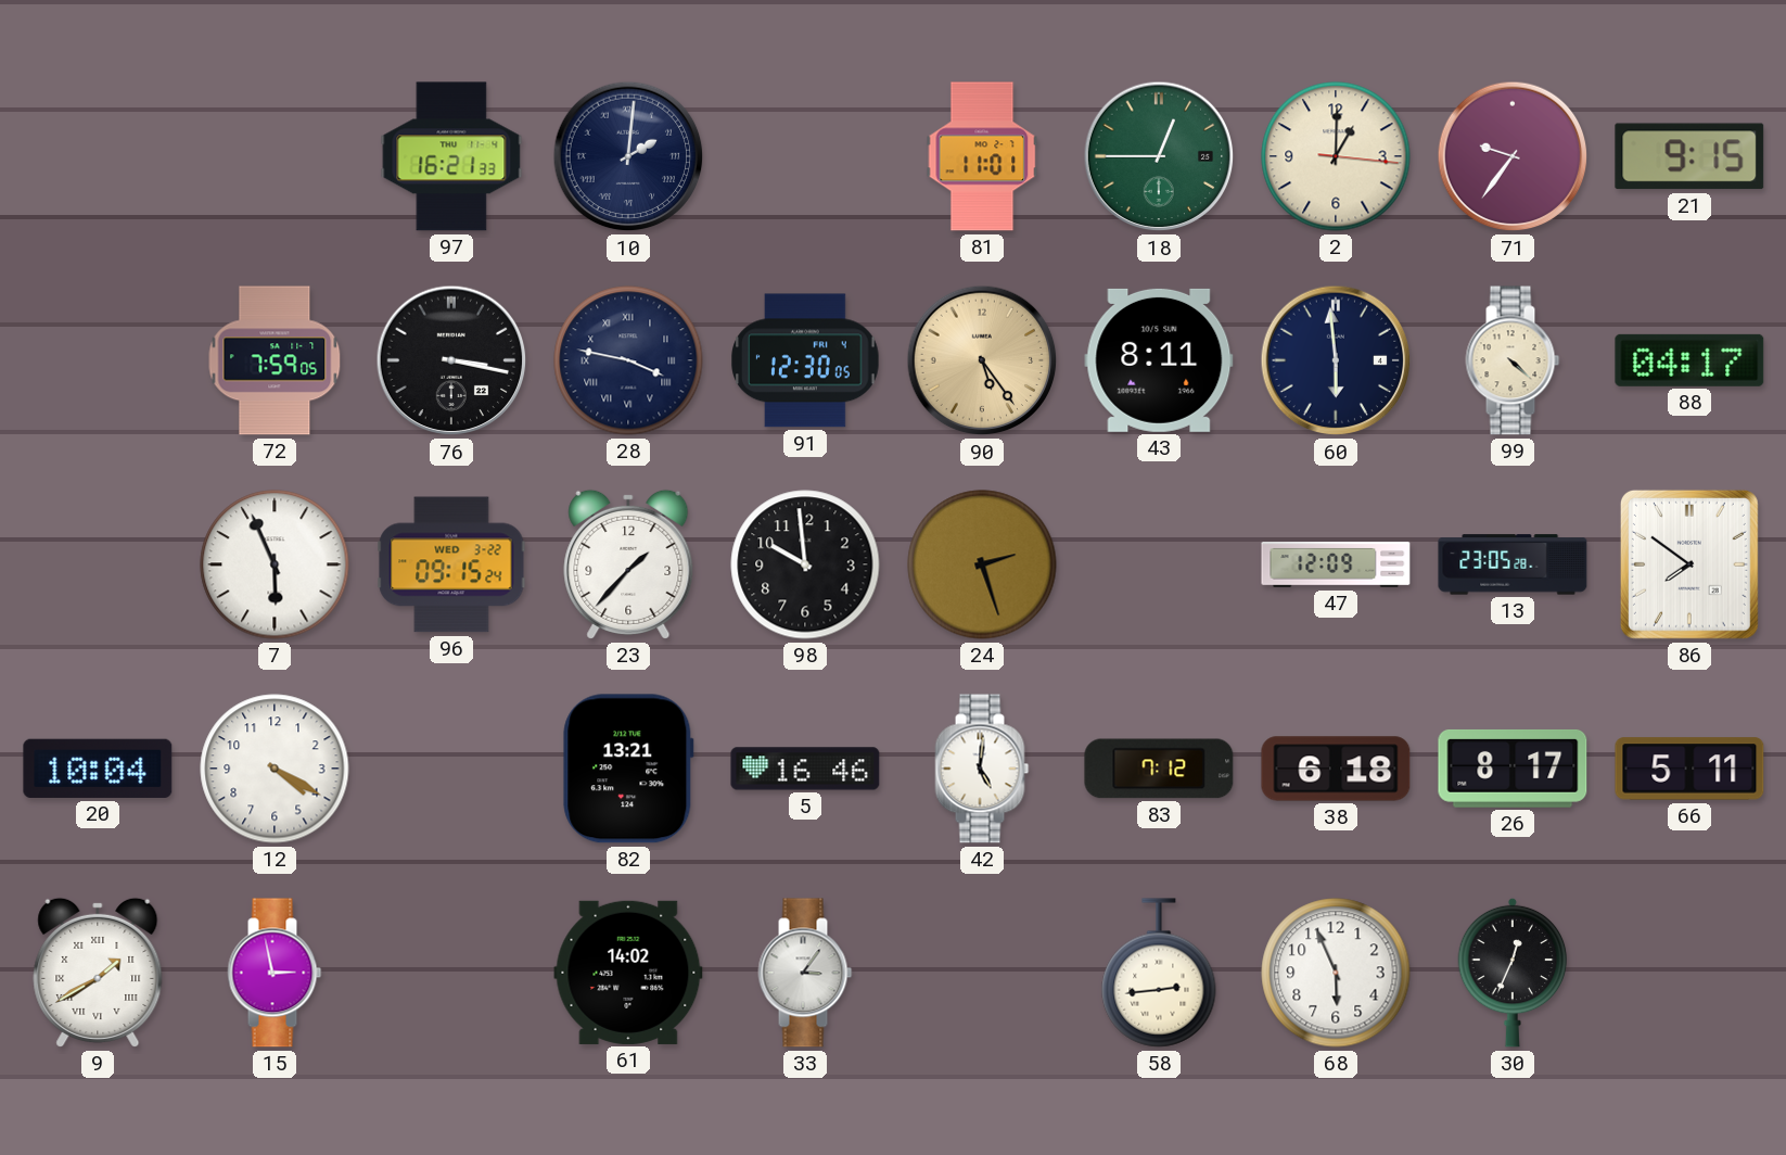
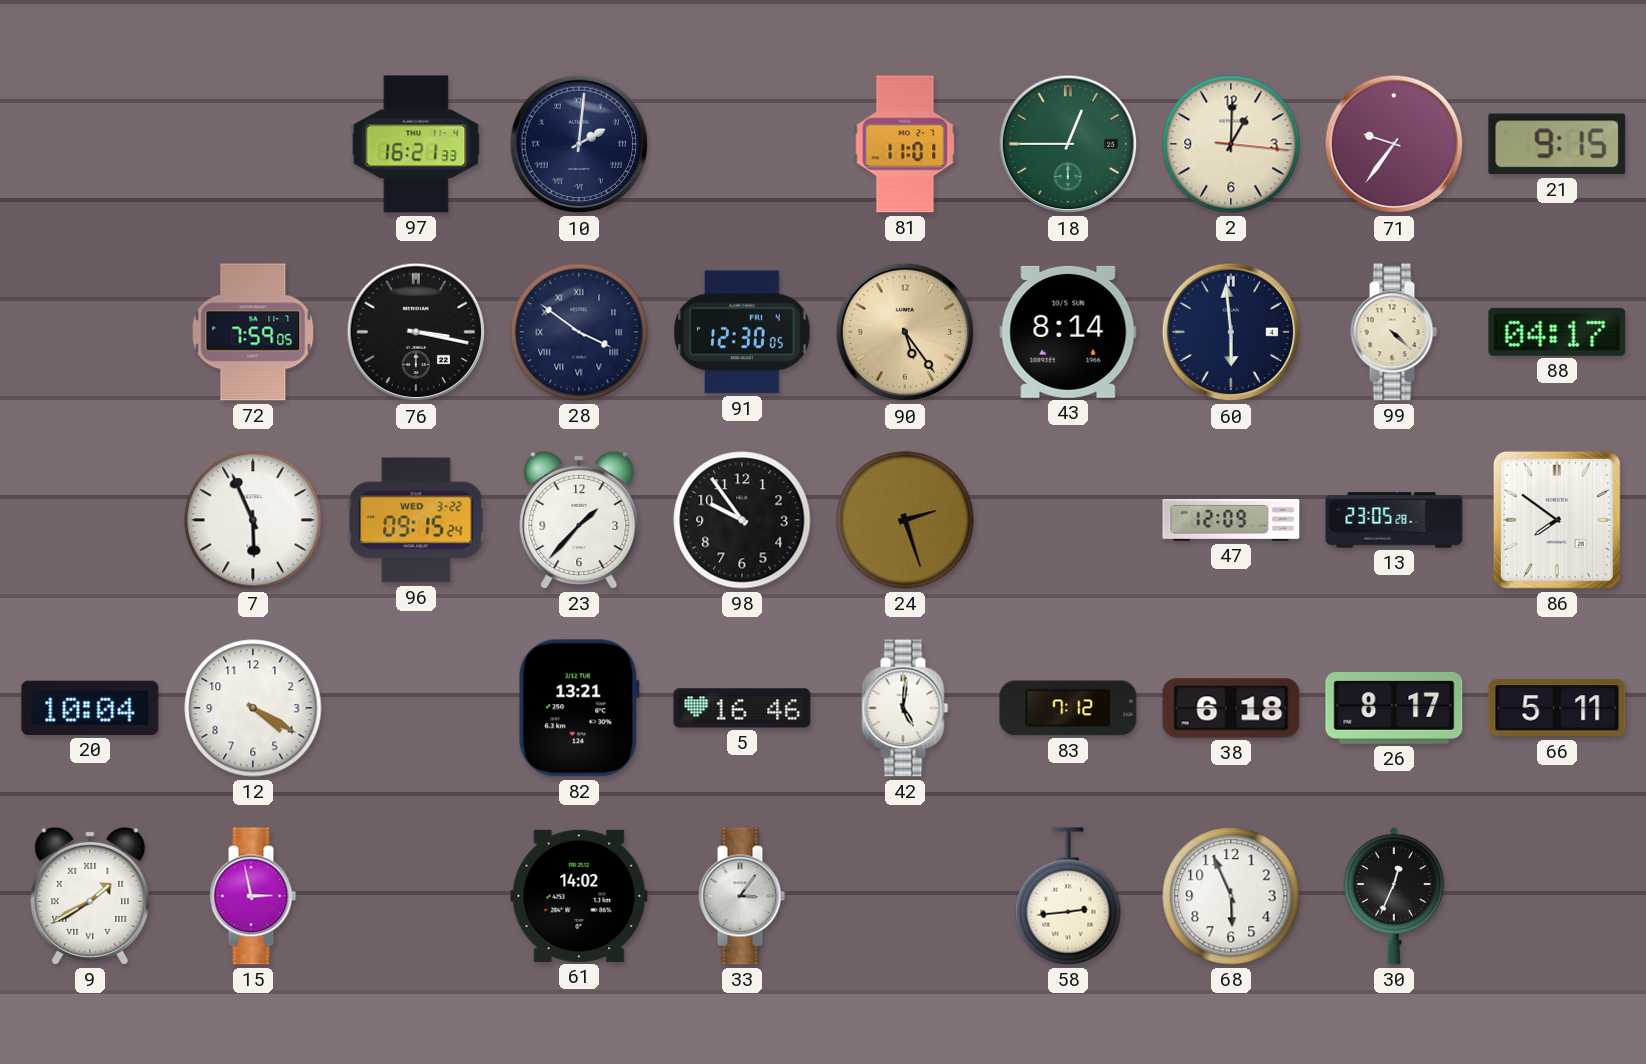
28: 3:47 -> 3:51 (579, 332)
43: 8:11 -> 8:14 (1068, 332)
98: 9:59 -> 9:54 (742, 520)
